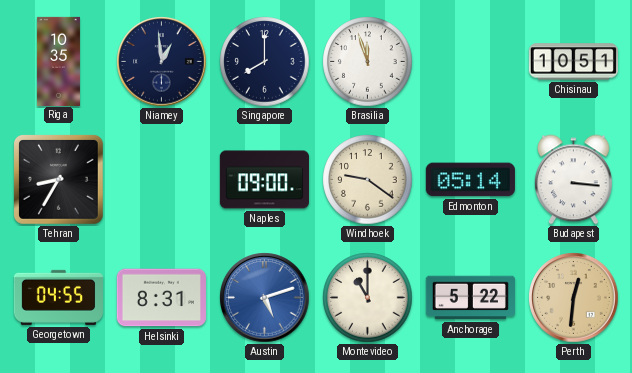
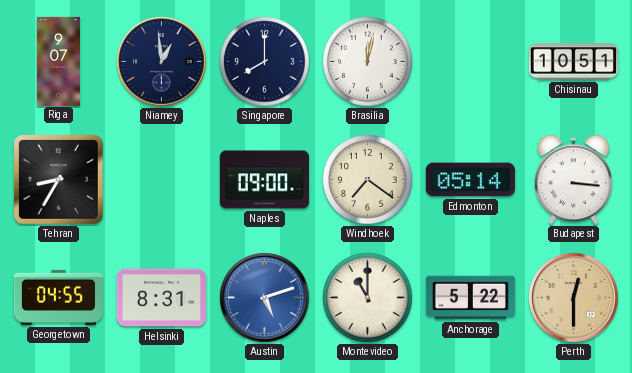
Riga: 10:35 -> 9:07 (58, 61)
Brasilia: 11:57 -> 12:02 (368, 62)
Windhoek: 9:21 -> 7:21 (368, 180)
Perth: 12:31 -> 12:30 (574, 298)
